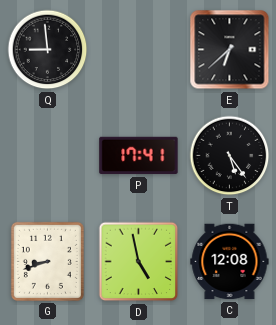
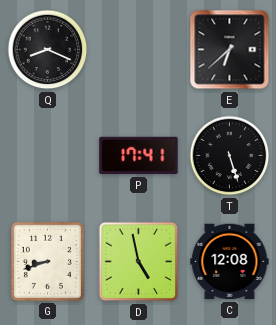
Q: 8:59 -> 8:19 (48, 50)
T: 5:24 -> 5:27 (230, 156)
